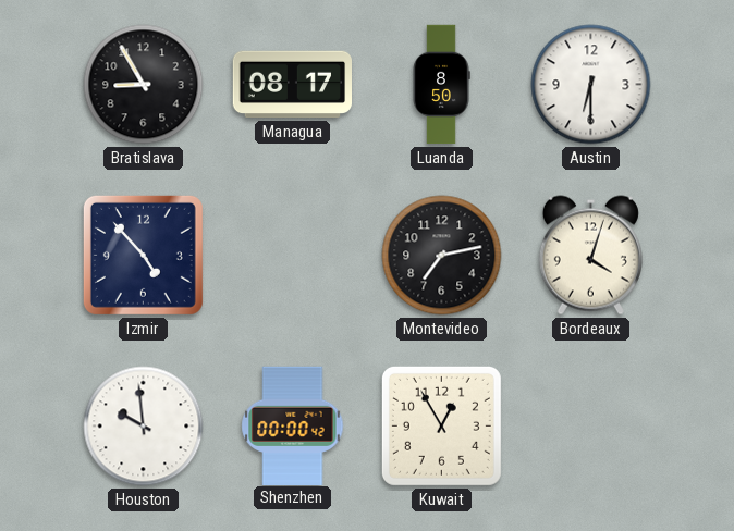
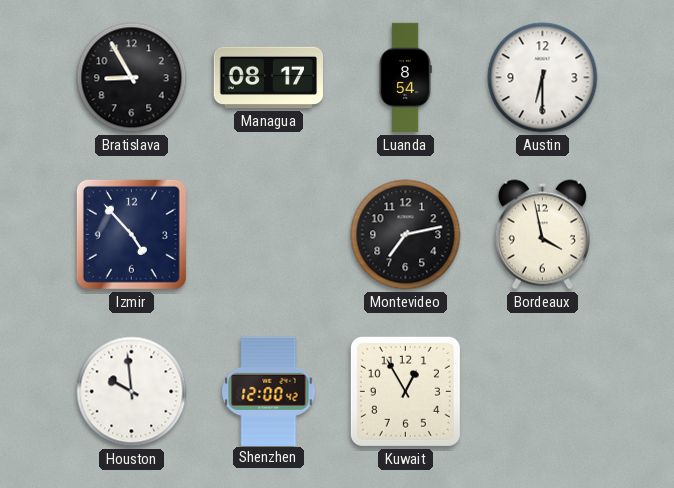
Luanda: 8:50 -> 8:54 (405, 78)
Bordeaux: 4:03 -> 3:58 (542, 235)
Shenzhen: 00:00 -> 12:00 (269, 391)
